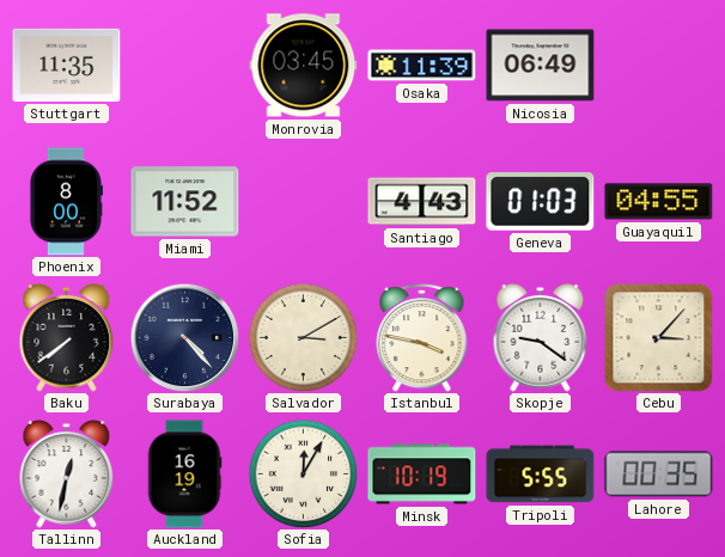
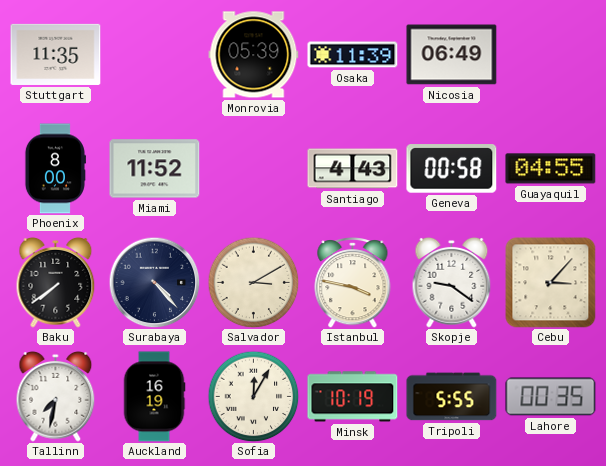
Monrovia: 03:45 -> 05:39 (254, 55)
Geneva: 01:03 -> 00:58 (452, 169)
Tallinn: 12:32 -> 7:32 (56, 396)
